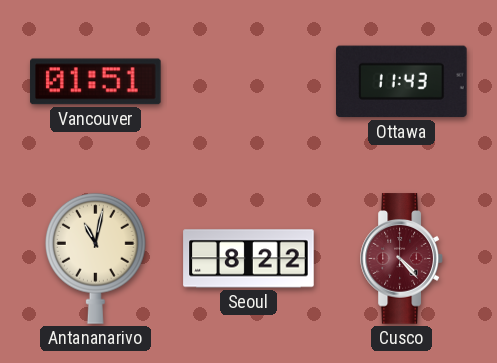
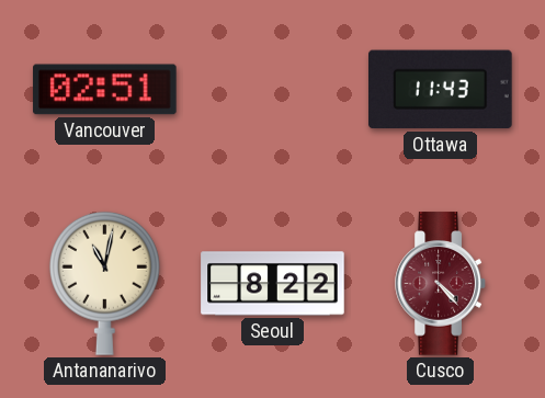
Vancouver: 01:51 -> 02:51 (105, 90)
